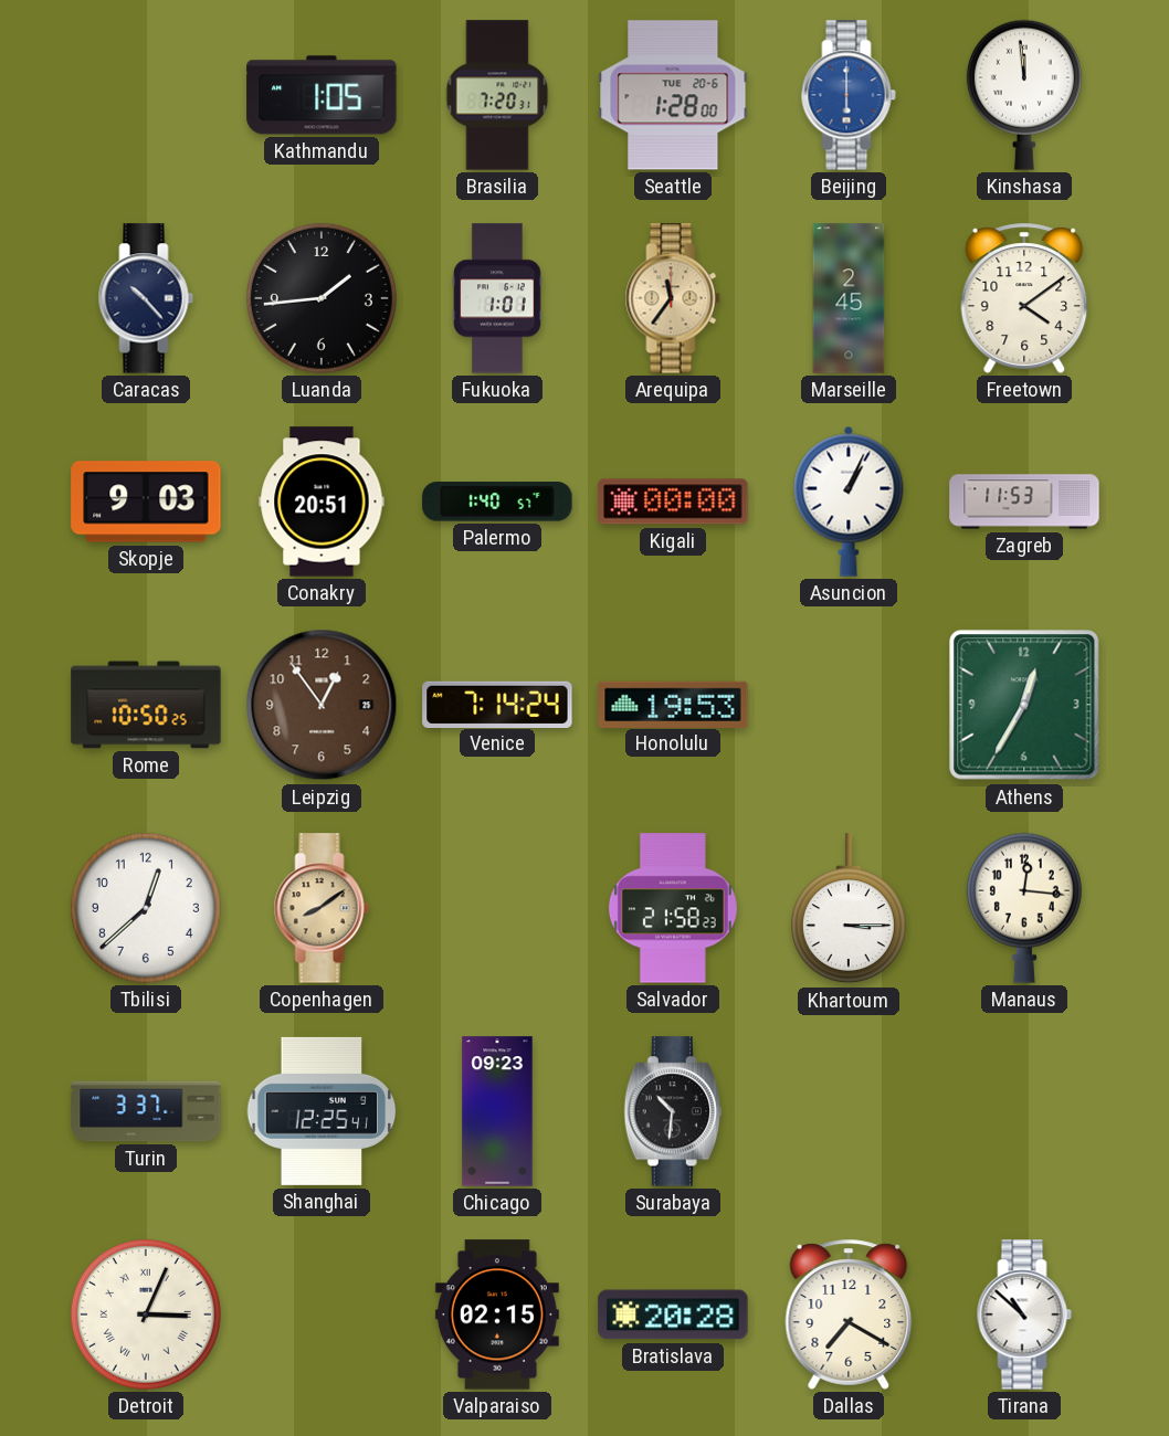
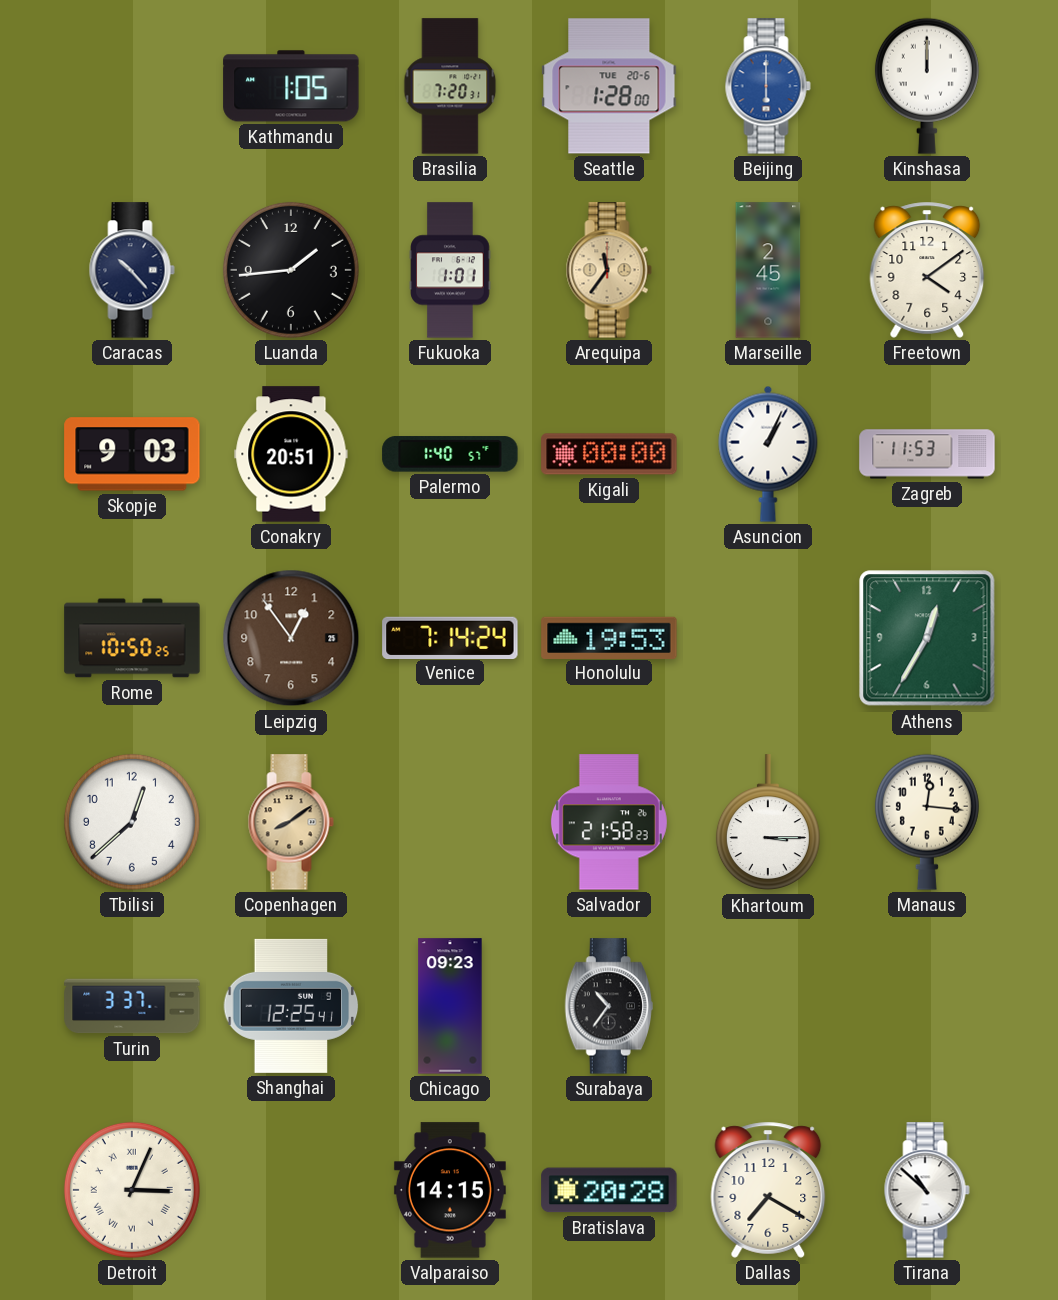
Kinshasa: 11:59 -> 12:00 (927, 86)
Surabaya: 10:31 -> 10:36 (608, 1006)
Valparaiso: 02:15 -> 14:15 (450, 1190)
